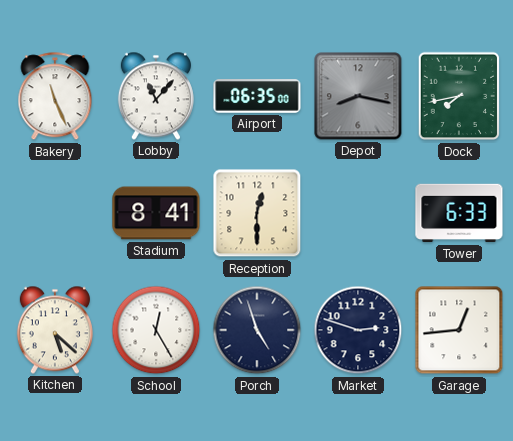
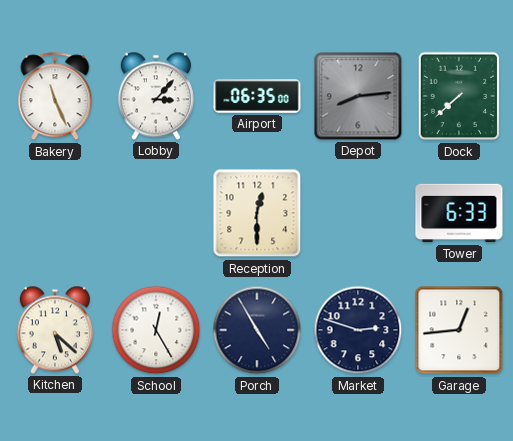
Lobby: 11:07 -> 3:07 (156, 96)
Depot: 8:17 -> 8:14 (358, 96)
Dock: 7:43 -> 7:38 (459, 96)
Stadium: 8:41 -> none (156, 213)
Porch: 4:57 -> 4:55 (257, 330)
